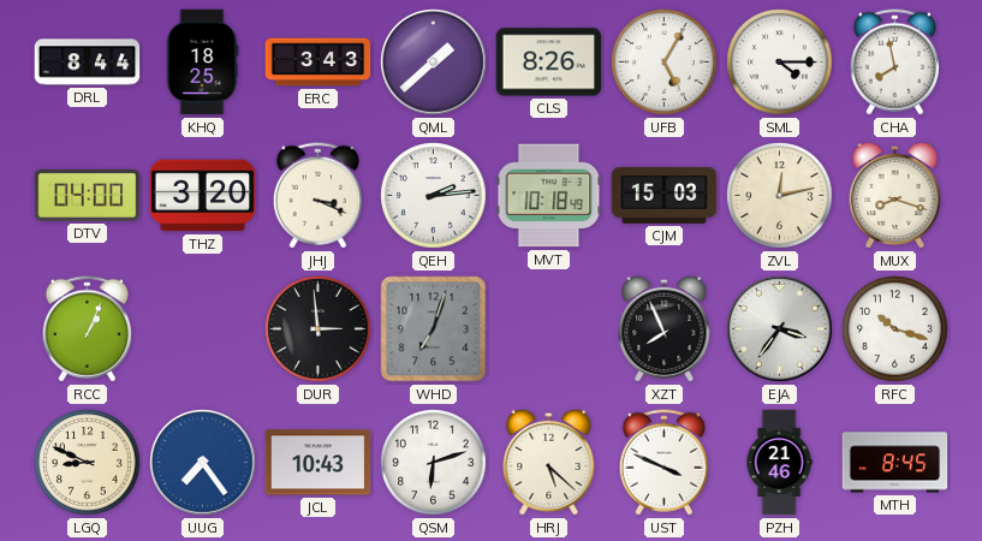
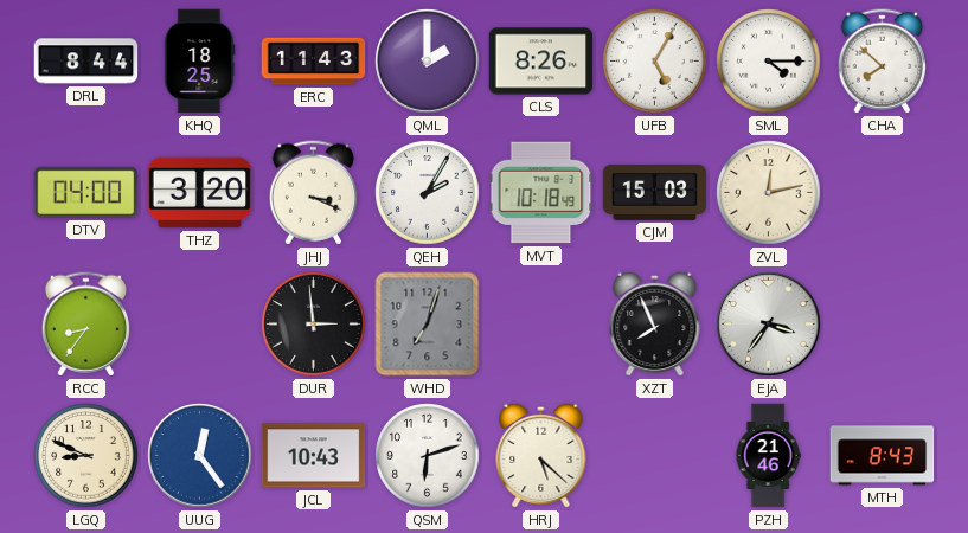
ERC: 3:43 -> 11:43 (314, 62)
QML: 1:38 -> 2:00 (428, 62)
CHA: 7:58 -> 7:52 (882, 62)
QEH: 2:14 -> 2:05 (428, 193)
MUX: 8:18 -> none (895, 195)
RCC: 1:04 -> 8:36 (85, 325)
RFC: 10:18 -> none (895, 329)
UUG: 7:24 -> 12:24 (200, 456)
UST: 3:49 -> none (663, 463)
MTH: 8:45 -> 8:43 (883, 456)
